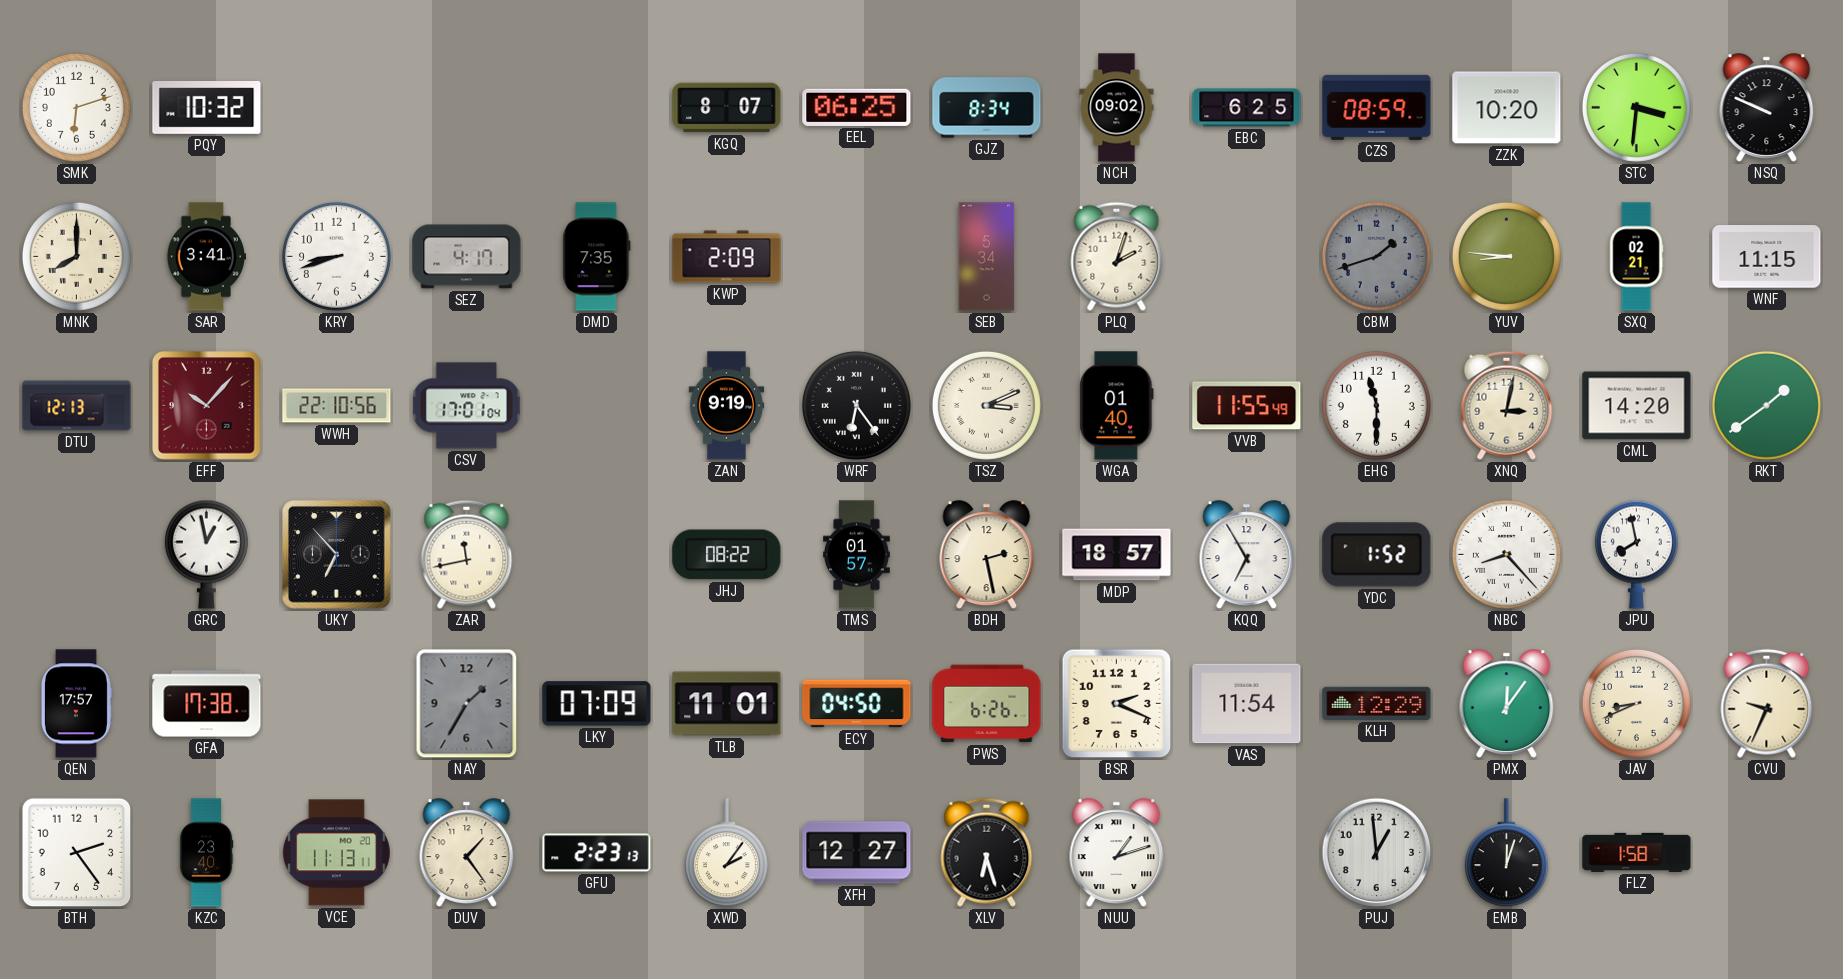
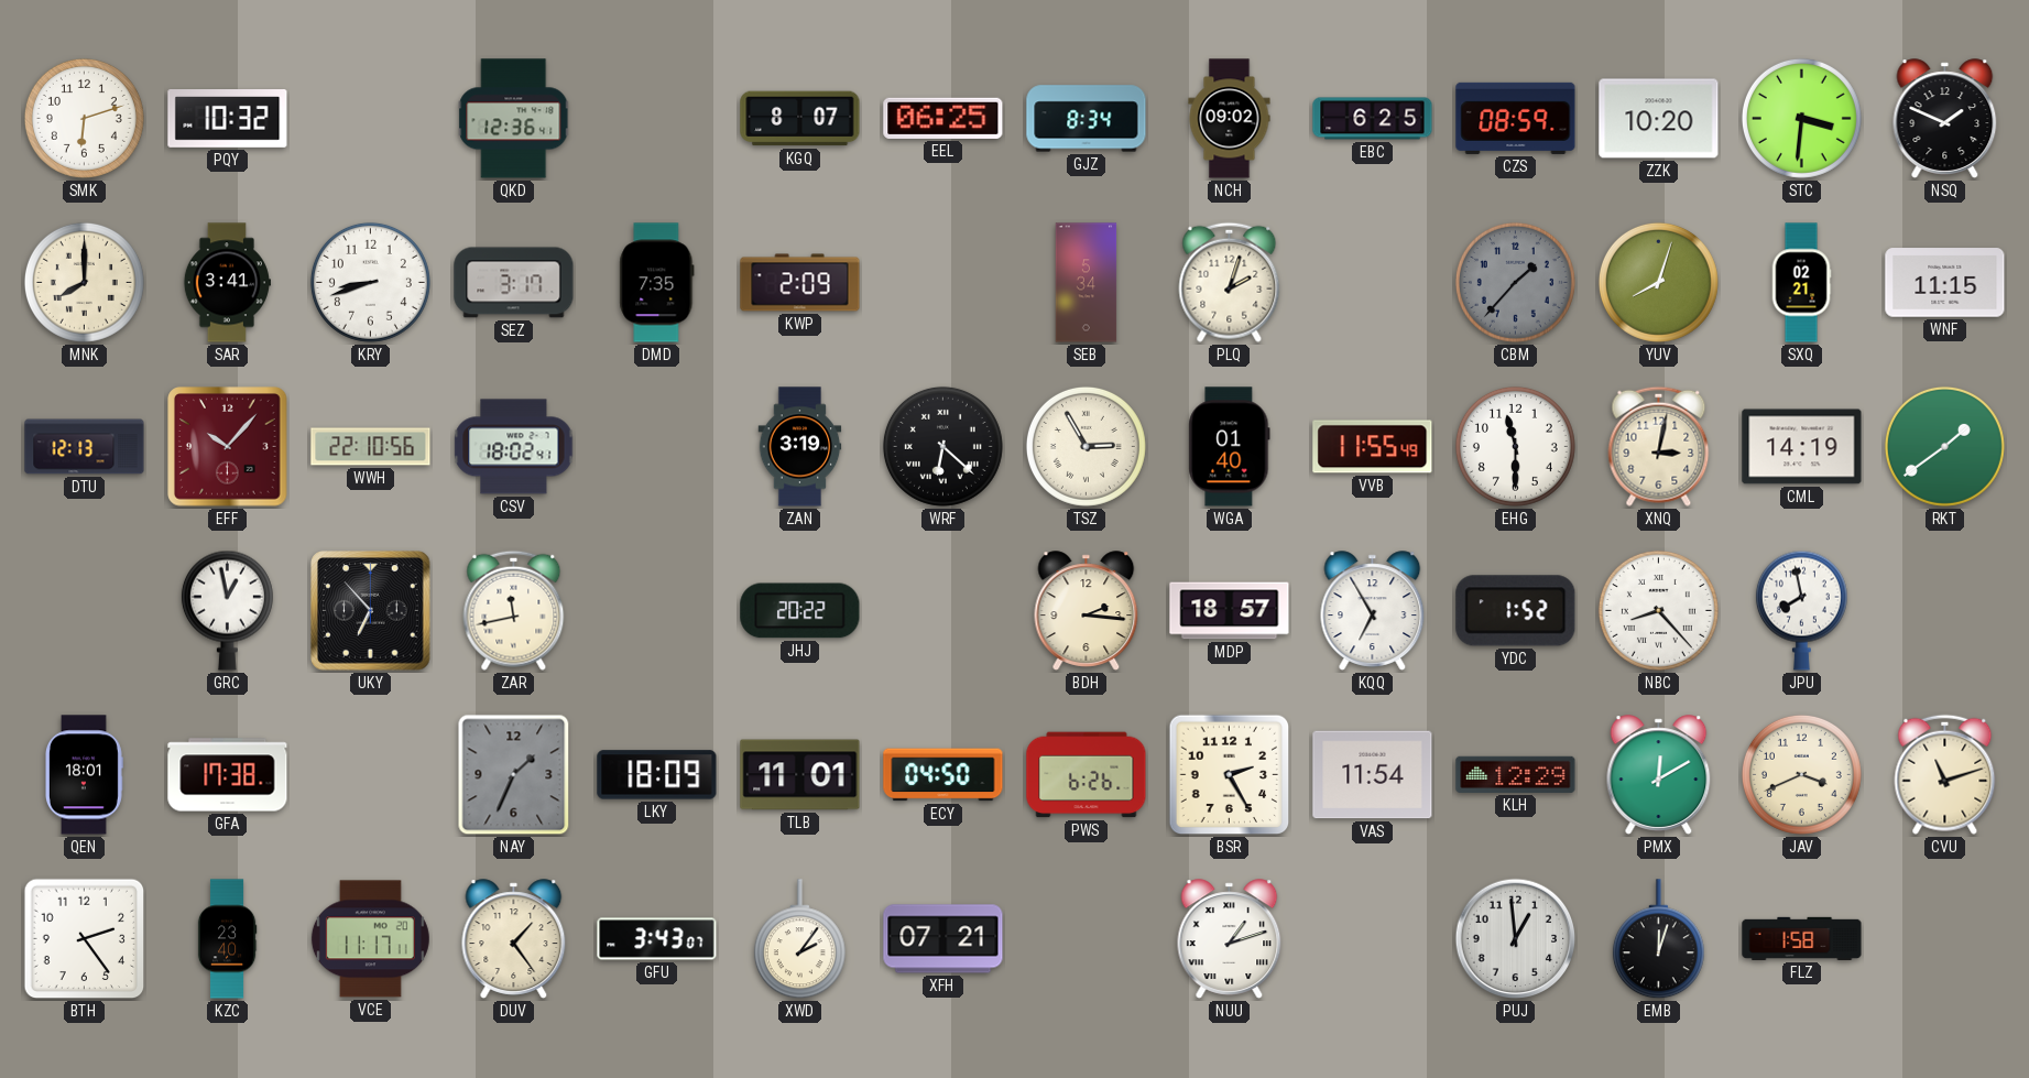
QKD: none -> 12:36 (514, 119)
NSQ: 9:49 -> 1:49 (1945, 119)
SEZ: 4:17 -> 3:17 (514, 283)
CBM: 1:42 -> 1:37 (1515, 282)
YUV: 8:46 -> 8:03 (1658, 282)
CSV: 17:01 -> 18:02 (514, 447)
ZAN: 9:19 -> 3:19 (800, 447)
WRF: 6:24 -> 6:22 (942, 446)
TSZ: 3:11 -> 2:55 (1086, 446)
CML: 14:20 -> 14:19 (1802, 447)
JHJ: 08:22 -> 20:22 (800, 611)
TMS: 01:57 -> none (857, 555)
BDH: 2:28 -> 2:16 (1087, 611)
QEN: 17:57 -> 18:01 (85, 775)
NAY: 1:35 -> 1:34 (514, 775)
LKY: 07:09 -> 18:09 (657, 775)
BSR: 2:19 -> 2:25 (1230, 775)
PMX: 12:06 -> 12:10 (1659, 775)
JAV: 8:41 -> 3:41 (1801, 774)
CVU: 9:34 -> 11:12 (1945, 774)
VCE: 11:13 -> 11:17 (370, 939)
GFU: 2:23 -> 3:43 (657, 939)
XFH: 12:27 -> 07:21 (943, 939)
XLV: 6:27 -> none (987, 852)
